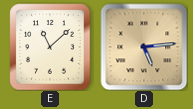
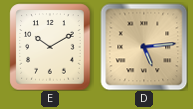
E: 11:08 -> 10:10 (50, 47)
